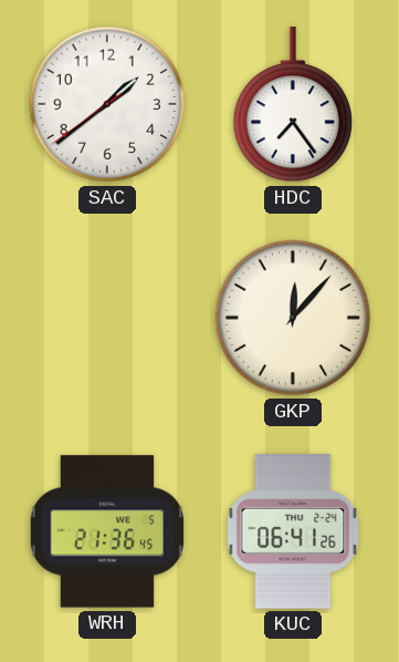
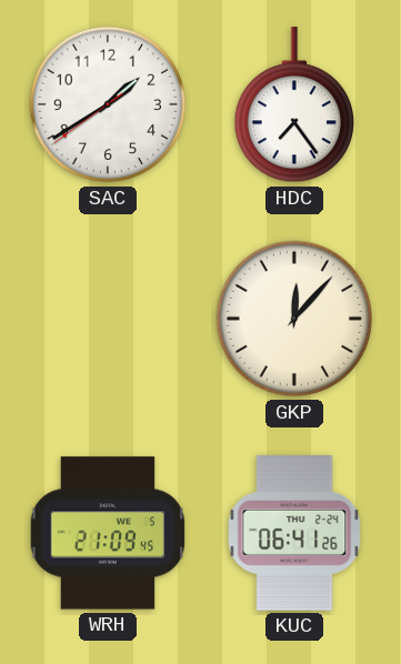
SAC: 1:38 -> 1:39 (108, 104)
WRH: 21:36 -> 21:09 (108, 533)
